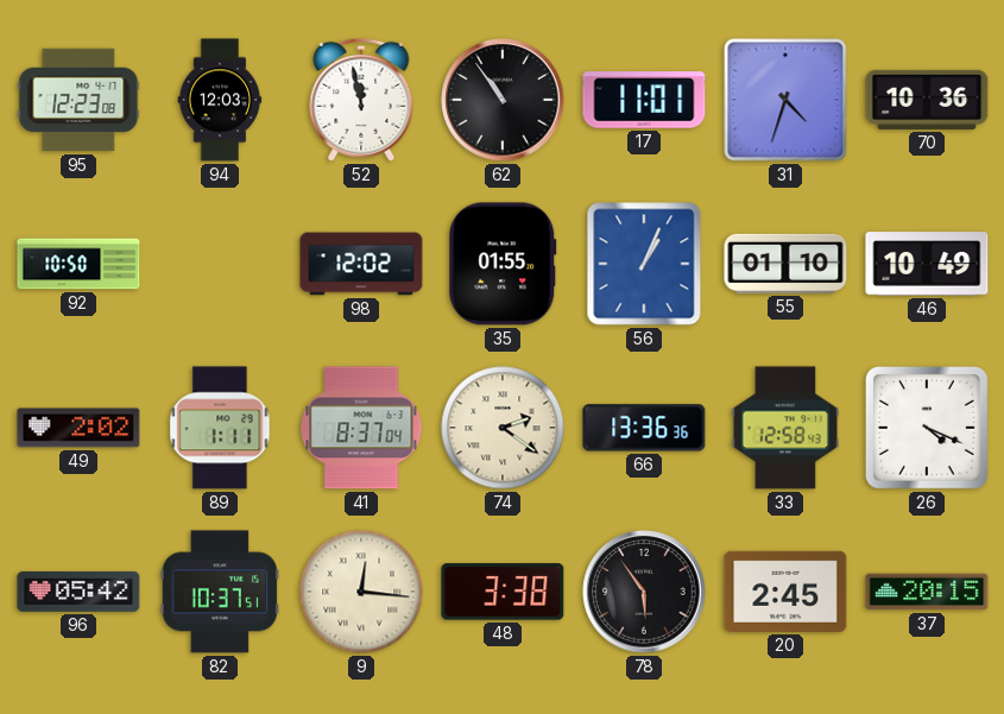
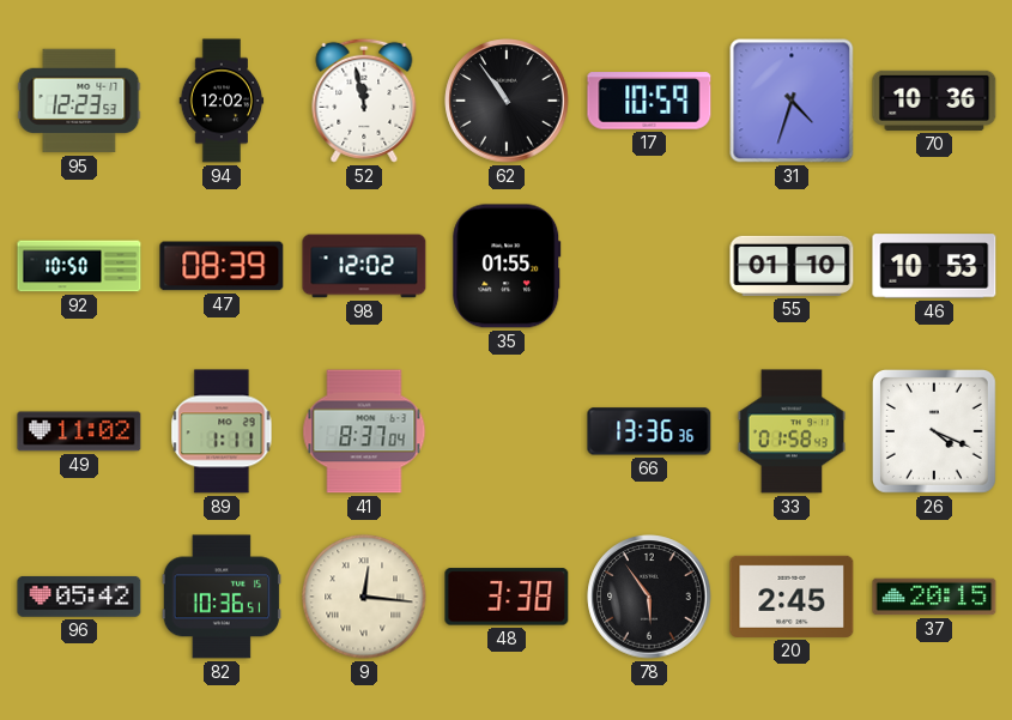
95: 12:23:08 -> 12:23:53 (79, 101)
94: 12:03 -> 12:02 (222, 101)
17: 11:01 -> 10:59 (649, 101)
47: none -> 08:39 (222, 266)
56: 1:04 -> none (644, 264)
46: 10:49 -> 10:53 (934, 266)
49: 2:02 -> 11:02 (79, 431)
74: 2:21 -> none (503, 428)
33: 12:58 -> 01:58 (790, 431)
82: 10:37 -> 10:36 (220, 597)
